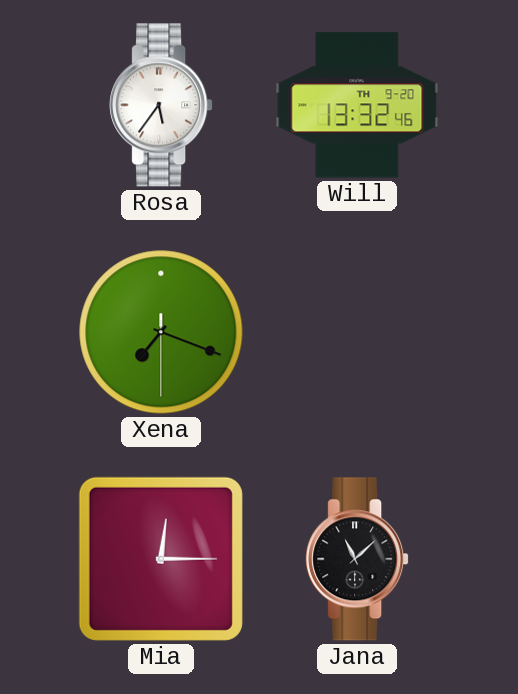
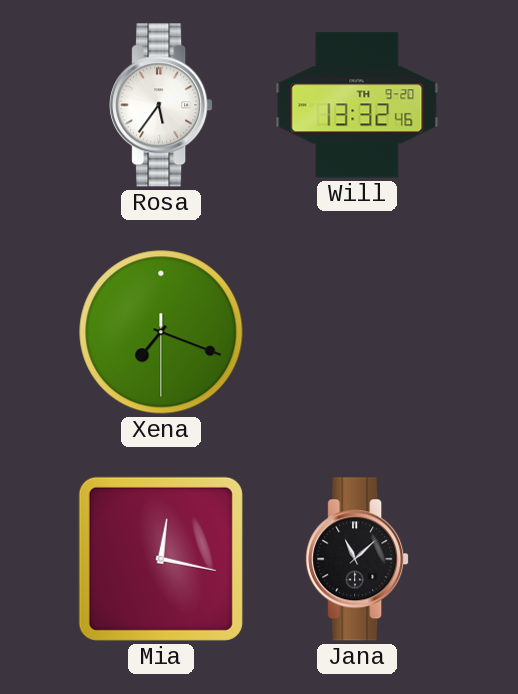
Mia: 12:15 -> 12:17 (161, 559)
